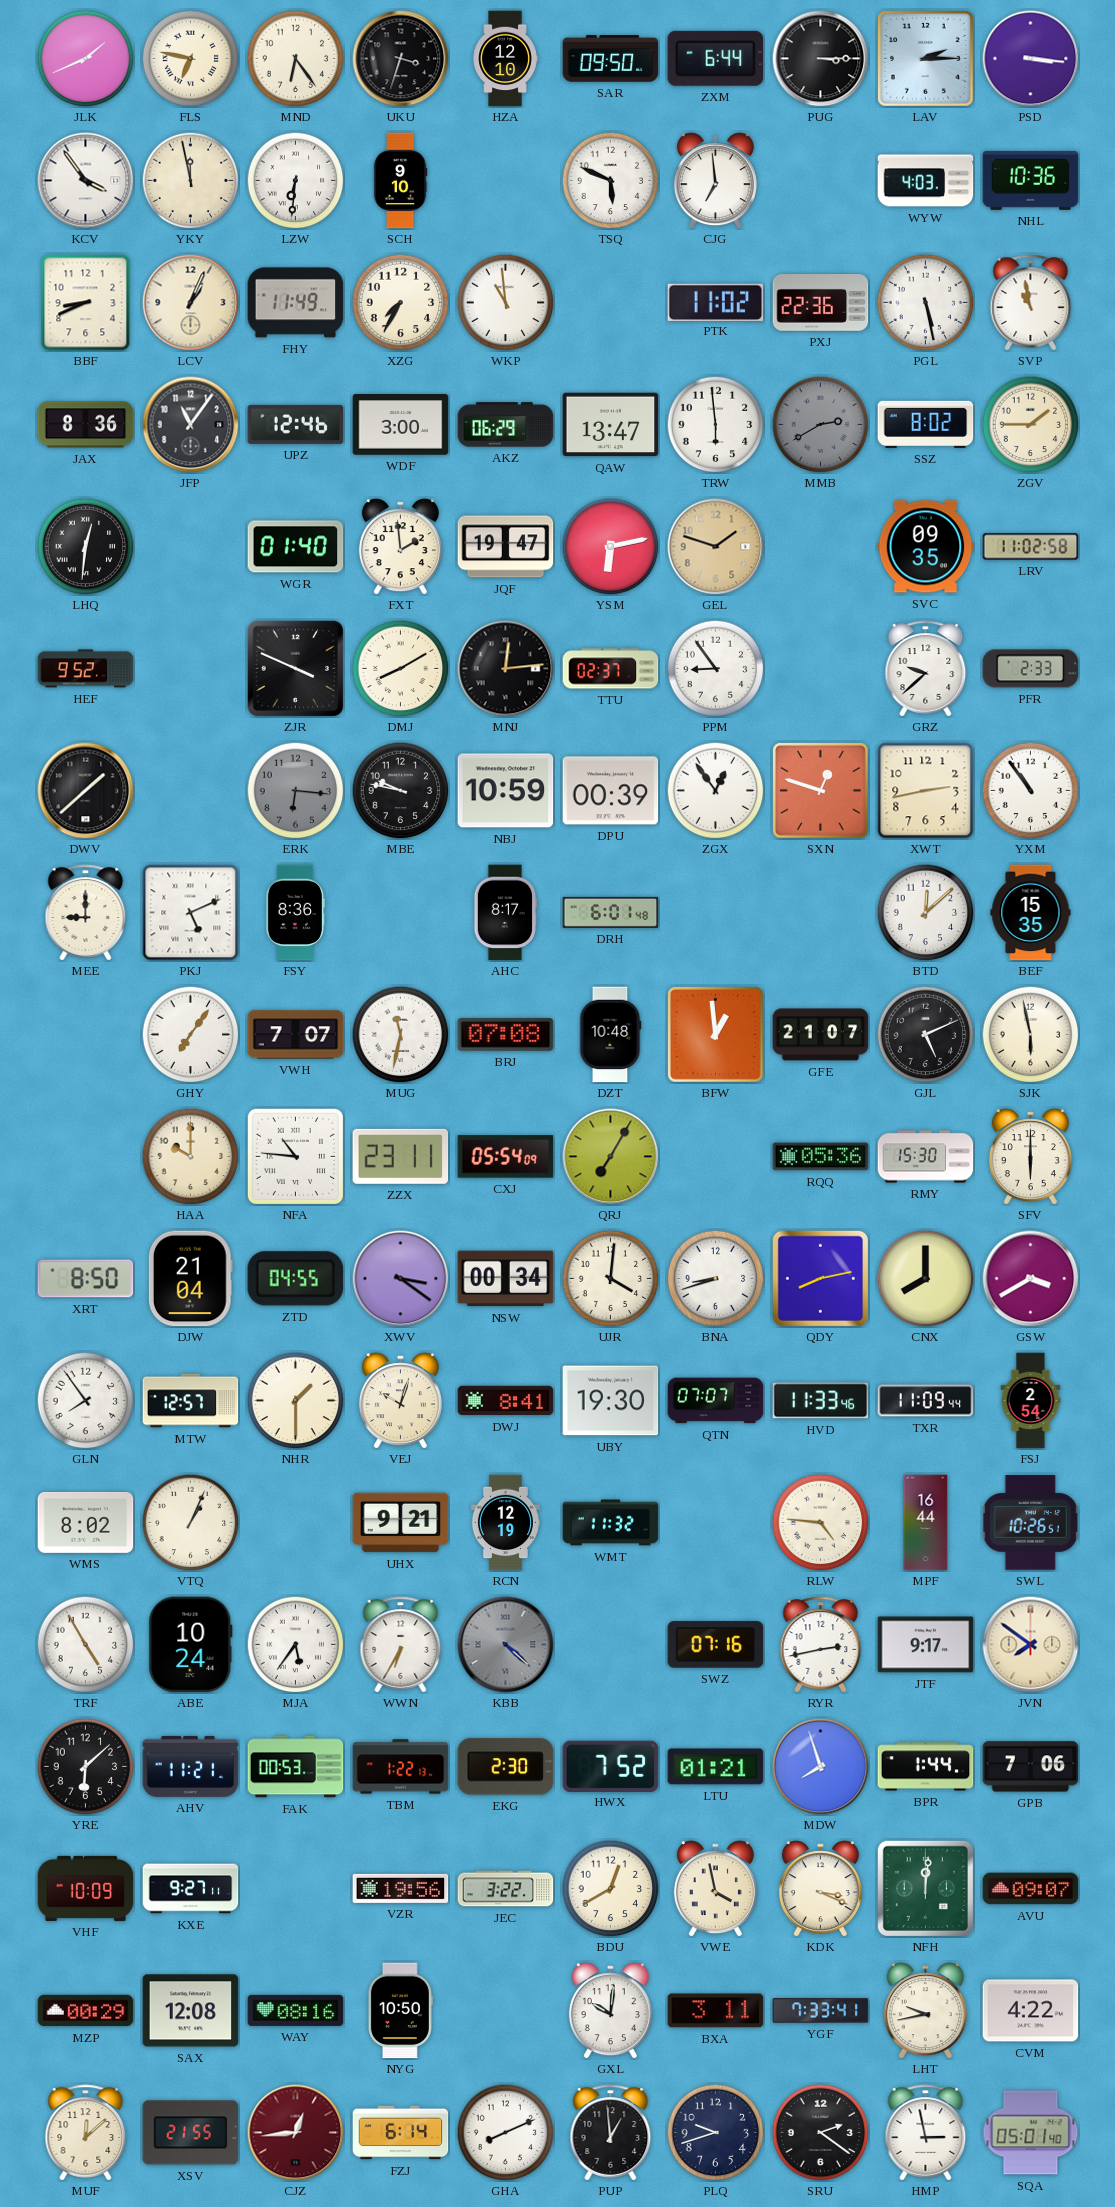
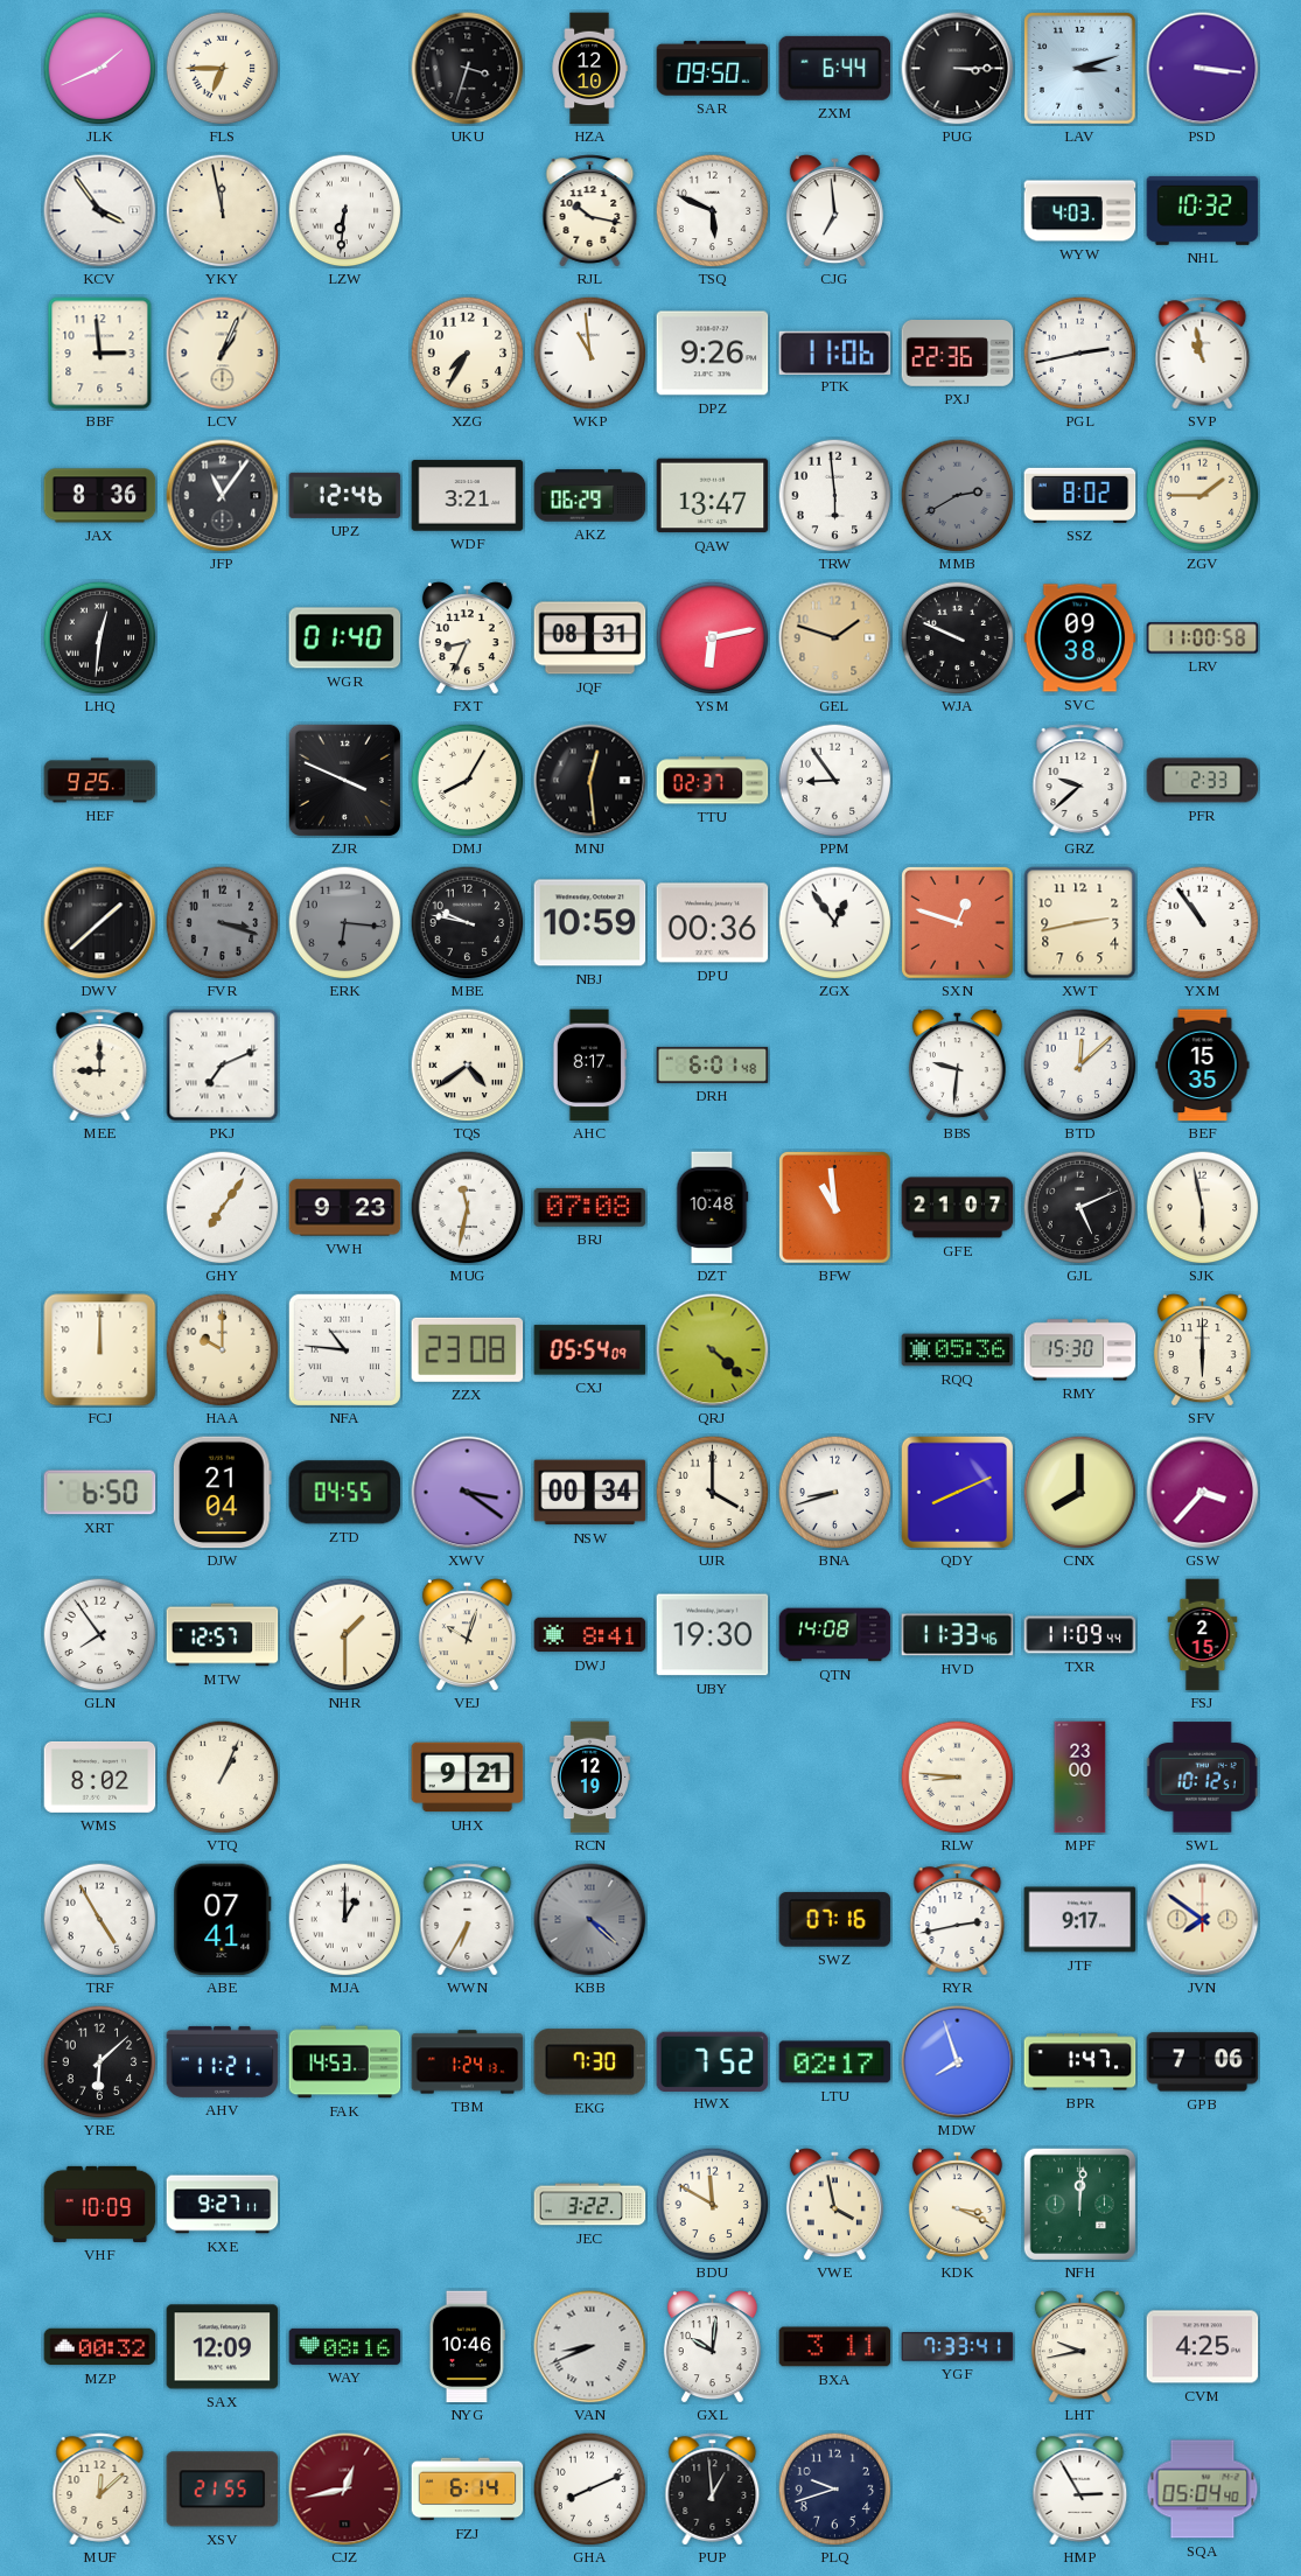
FLS: 6:47 -> 6:45 (222, 68)
MND: 6:24 -> none (295, 58)
LAV: 2:15 -> 3:12 (1080, 69)
SCH: 9:10 -> none (400, 181)
RJL: none -> 10:17 (590, 211)
NHL: 10:36 -> 10:32 (1203, 210)
BBF: 8:41 -> 2:59 (100, 354)
FHY: 11:49 -> none (296, 303)
DPZ: none -> 9:26 (713, 354)
PTK: 11:02 -> 11:06 (835, 352)
PGL: 5:28 -> 2:43 (1079, 352)
WDF: 3:00 -> 3:21 (468, 496)
FXT: 1:59 -> 8:34 (467, 638)
JQF: 19:47 -> 08:31 (590, 638)
WJA: none -> 9:49 (957, 637)
SVC: 09:35 -> 09:38 (1080, 638)
LRV: 11:02 -> 11:00 (1203, 638)
HEF: 9:52 -> 9:25 (100, 781)
DMJ: 8:10 -> 8:05 (467, 780)
MNJ: 12:14 -> 12:29 (590, 781)
FVR: none -> 3:18 (222, 922)
DPU: 00:39 -> 00:36 (713, 923)
PKJ: 5:11 -> 7:11 (223, 1066)
FSY: 8:36 -> none (296, 913)
TQS: none -> 4:39 (467, 1064)
BBS: none -> 9:31 (957, 1066)
VWH: 7:07 -> 9:23 (345, 1208)
BFW: 12:59 -> 10:59 (835, 1208)
FCJ: none -> 12:00 (100, 1350)
ZZX: 23:11 -> 23:08 (468, 1349)
QRJ: 7:05 -> 4:22 (713, 1350)
XRT: 8:50 -> 6:50 (100, 1493)
UJR: 4:01 -> 4:00 (712, 1492)
QDY: 8:13 -> 8:11 (957, 1492)
GSW: 3:40 -> 3:37 (1203, 1493)
QTN: 07:07 -> 14:08 (835, 1635)
FSJ: 2:54 -> 2:15 (1203, 1635)
WMT: 11:32 -> none (611, 1523)
RLW: 4:46 -> 8:46 (957, 1776)
MPF: 16:44 -> 23:00 (1080, 1778)
SWL: 10:26 -> 10:12 (1203, 1778)
ABE: 10:24 -> 07:41 (223, 1920)
MJA: 5:36 -> 1:00 (344, 1919)
FAK: 00:53 -> 14:53 (345, 2062)
TBM: 1:22 -> 1:24 (468, 2062)
EKG: 2:30 -> 7:30 (590, 2062)
LTU: 01:21 -> 02:17 (835, 2062)
BPR: 1:44 -> 1:47 (1080, 2062)
VZR: 19:56 -> none (401, 1888)
BDU: 12:40 -> 11:50 (712, 2204)
AVU: 09:07 -> none (1031, 1889)
MZP: 00:29 -> 00:32 (100, 2347)
SAX: 12:08 -> 12:09 (223, 2347)
NYG: 10:50 -> 10:46 (467, 2347)
VAN: none -> 8:41 (590, 2347)
CVM: 4:22 -> 4:25 (1203, 2347)
CJZ: 12:44 -> 12:43 (345, 2490)
SRU: 2:21 -> none (820, 2132)
HMP: 2:58 -> 2:55 (1080, 2490)
SQA: 05:01 -> 05:04 (1203, 2490)
